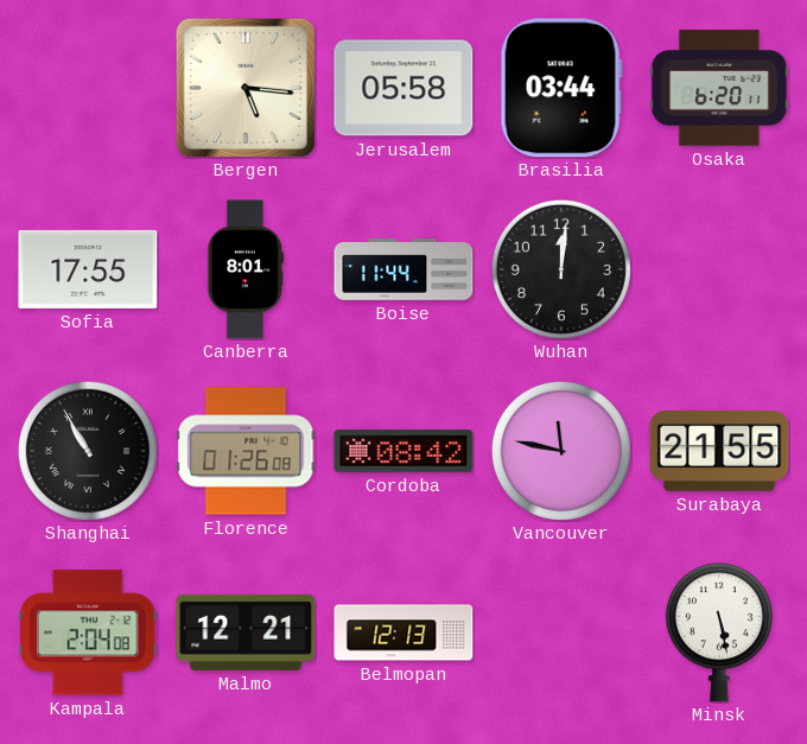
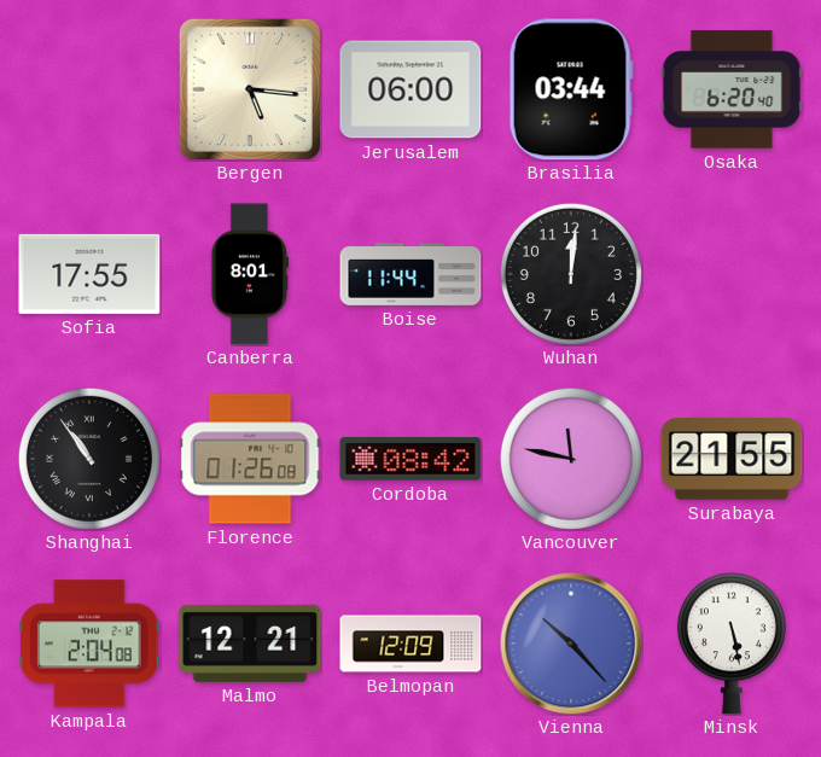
Jerusalem: 05:58 -> 06:00 (410, 89)
Osaka: 6:20:11 -> 6:20:40 (732, 89)
Shanghai: 10:55 -> 10:54 (89, 459)
Belmopan: 12:13 -> 12:09 (410, 644)
Vienna: none -> 10:23 (571, 644)
